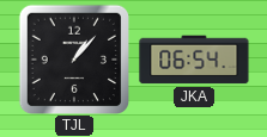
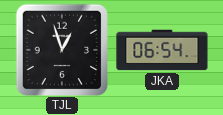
TJL: 1:07 -> 12:57 (61, 49)
